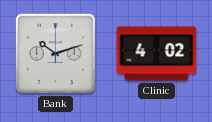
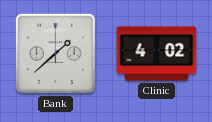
Bank: 10:12 -> 1:38 (55, 53)
